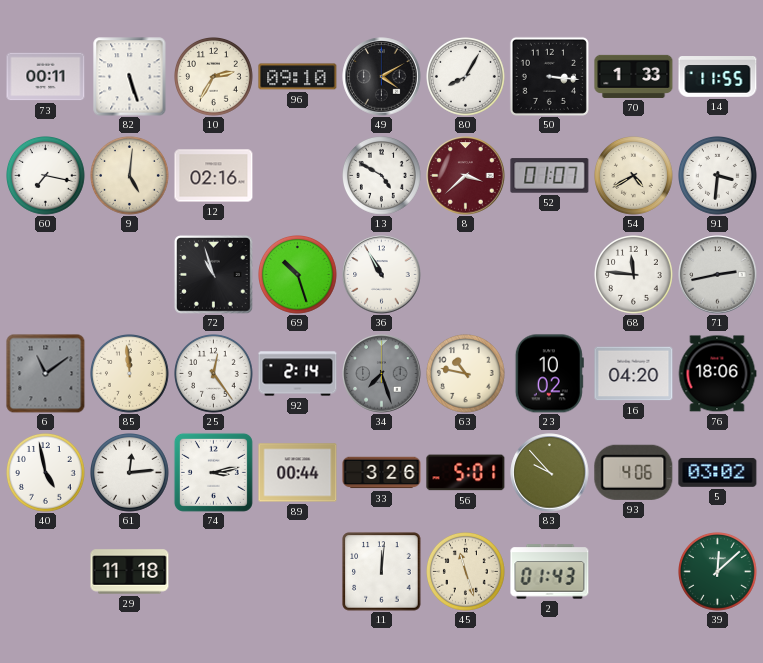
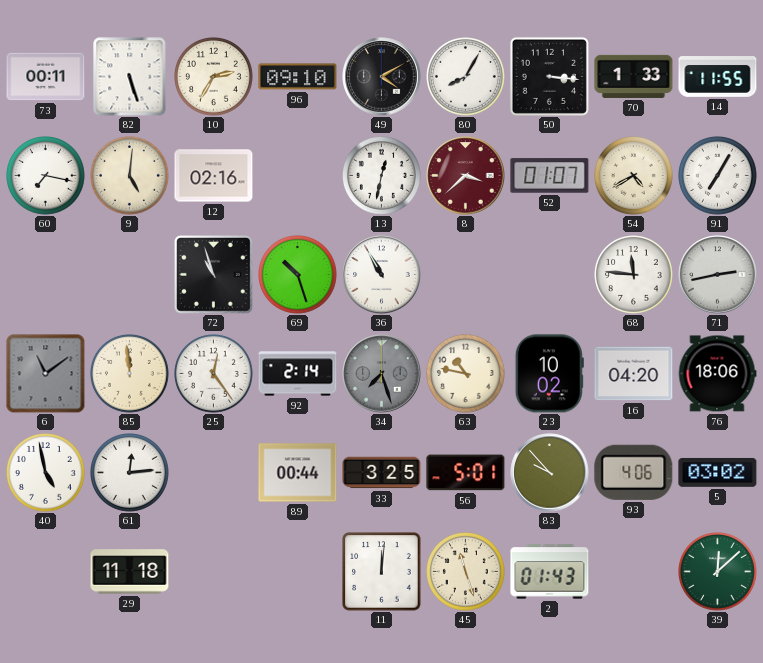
13: 4:50 -> 12:32 (382, 176)
91: 3:31 -> 7:05 (718, 176)
74: 3:13 -> none (213, 472)
33: 3:26 -> 3:25 (382, 473)
